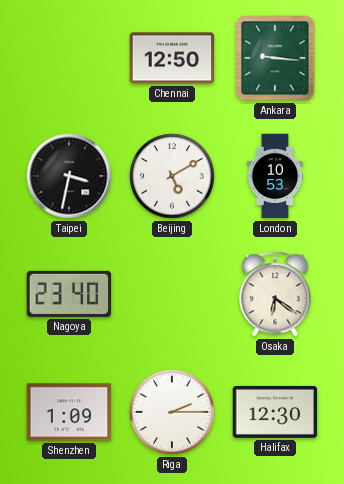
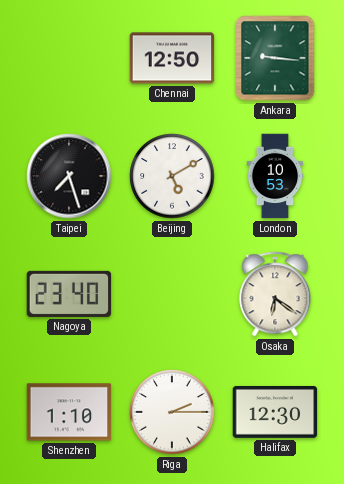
Taipei: 3:32 -> 7:27 (69, 176)
Shenzhen: 1:09 -> 1:10 (69, 412)
